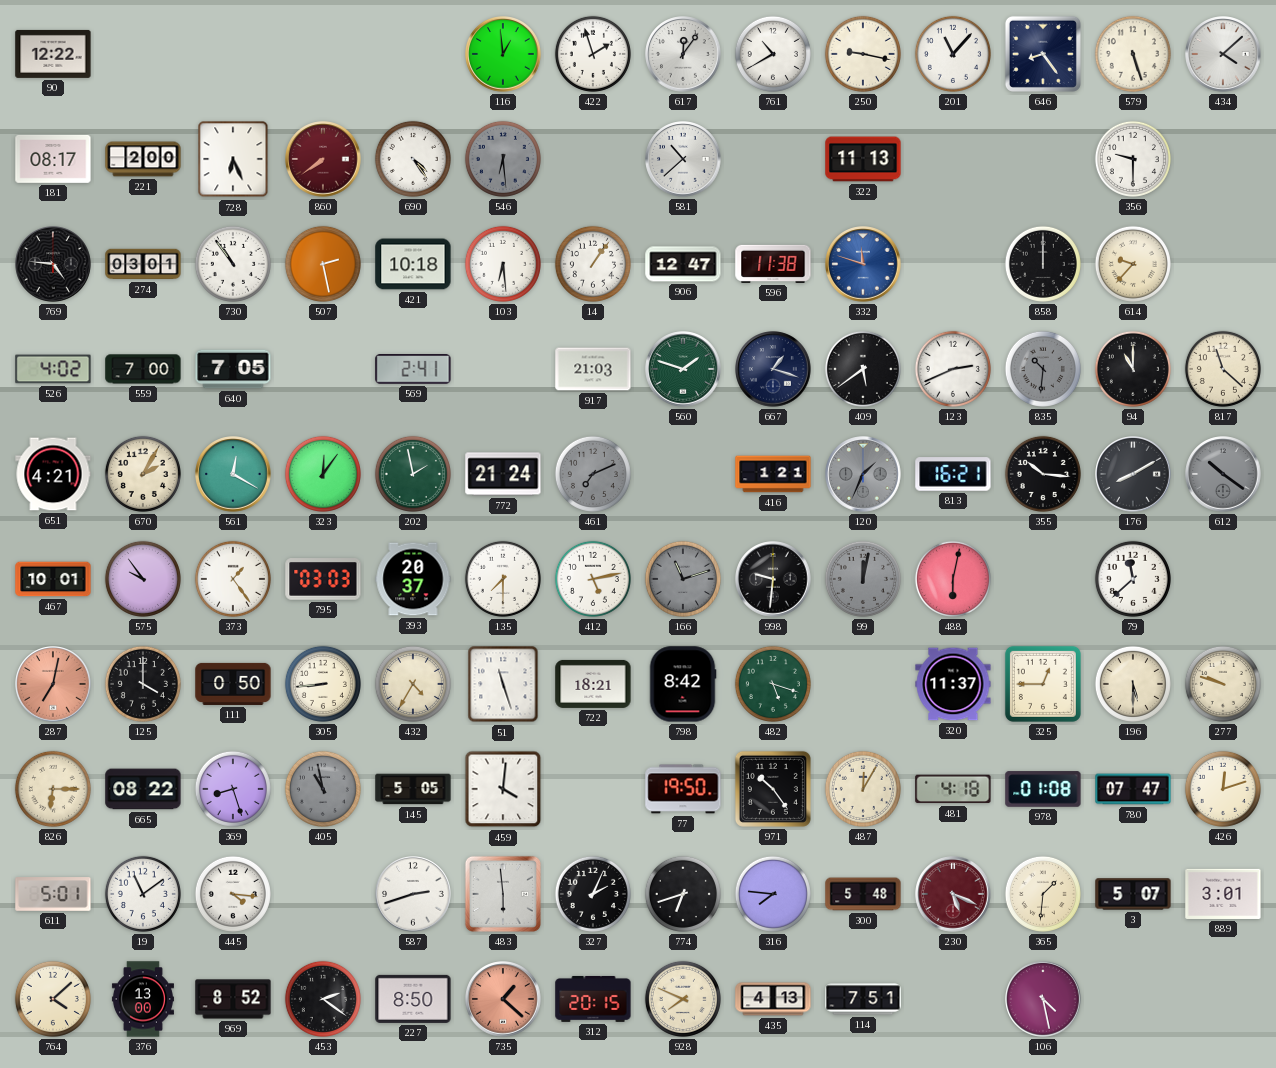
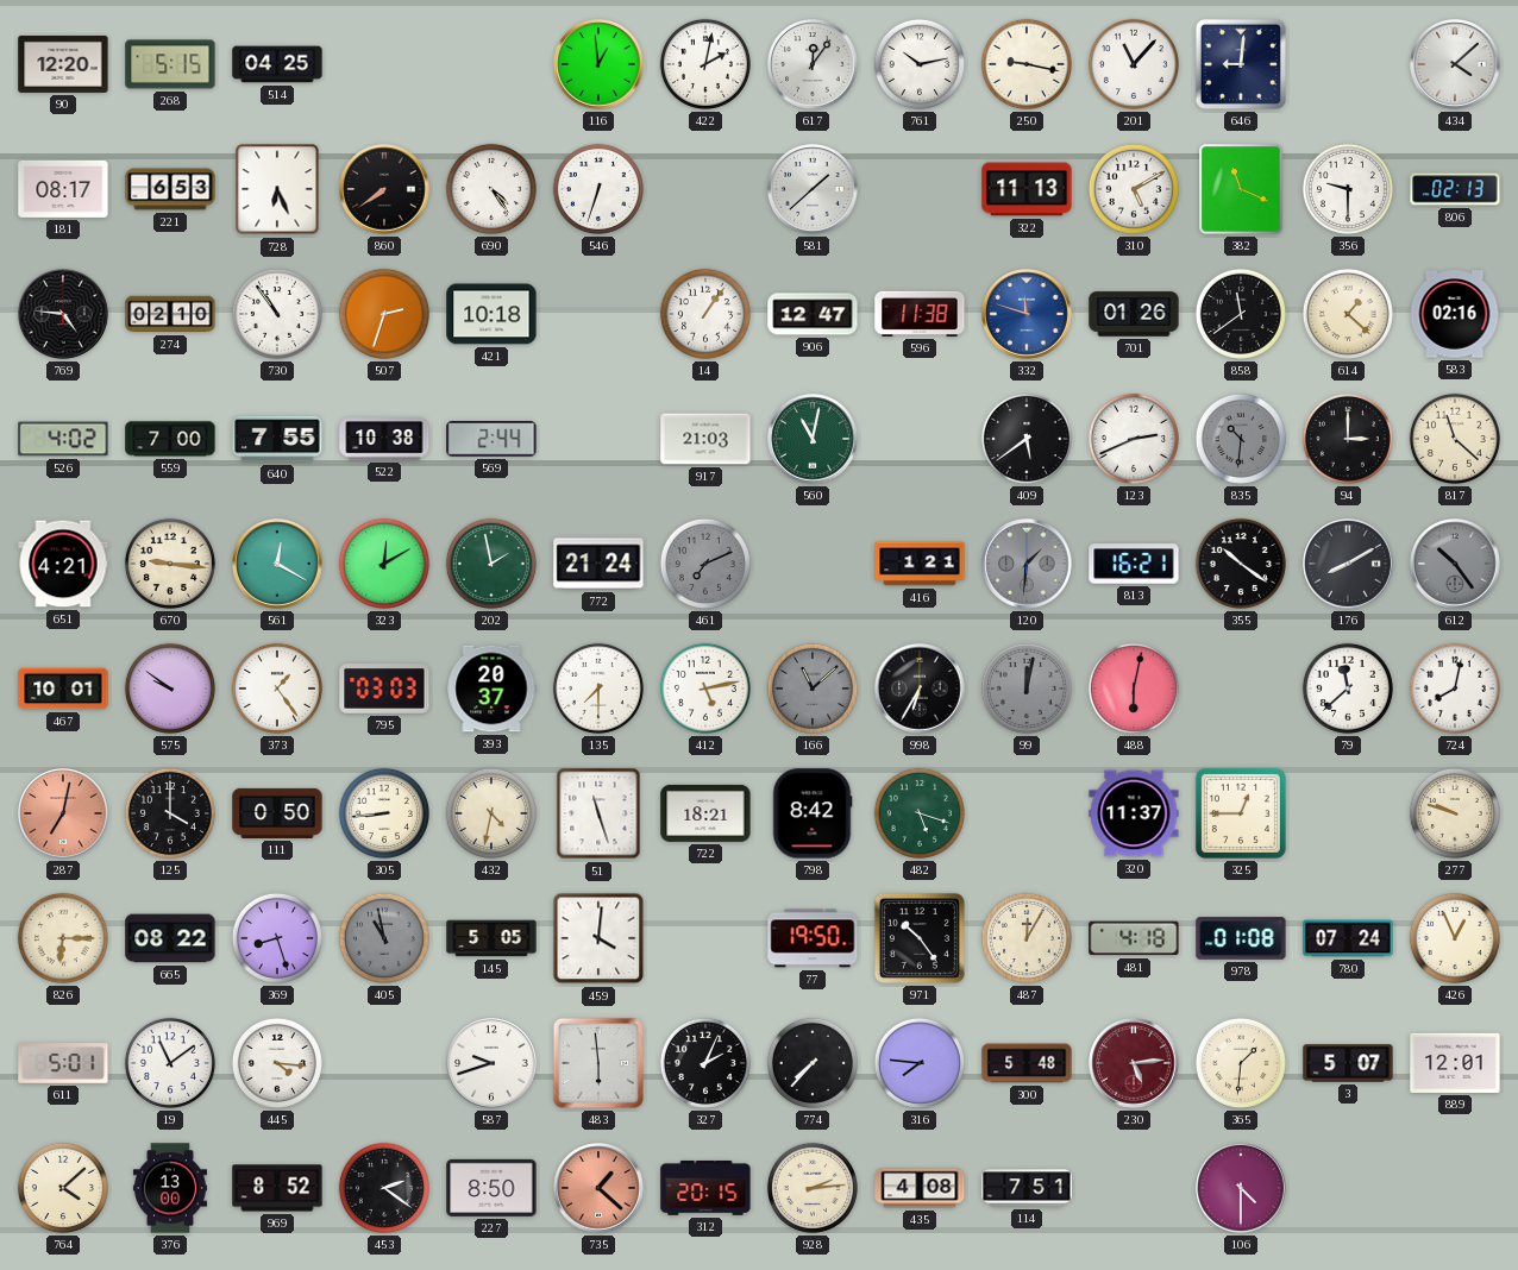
90: 12:22 -> 12:20 (63, 64)
268: none -> 5:15 (170, 64)
514: none -> 04:25 (277, 64)
422: 1:57 -> 2:02 (705, 64)
761: 10:40 -> 10:13 (920, 64)
646: 8:24 -> 9:01 (1241, 64)
579: 5:27 -> none (1133, 54)
221: 2:00 -> 6:53 (170, 189)
860 dial: burgundy -> black (384, 189)
546: 6:29 -> 6:33 (598, 189)
546 dial: grey -> white (598, 189)
581: 10:38 -> 1:38 (813, 189)
310: none -> 5:10 (1134, 189)
382: none -> 11:19 (1241, 189)
806: none -> 02:13 (1455, 189)
274: 03:01 -> 02:10 (170, 314)
507: 2:28 -> 2:33 (384, 314)
103: 6:29 -> none (503, 264)
701: none -> 01:26 (1134, 314)
858: 12:00 -> 11:39 (1241, 314)
614: 9:37 -> 1:22 (1348, 314)
583: none -> 02:16 (1455, 314)
640: 7:05 -> 7:55 (277, 439)
522: none -> 10:38 (384, 439)
569: 2:41 -> 2:44 (491, 439)
560: 1:48 -> 11:02 (813, 439)
667: 1:18 -> none (773, 369)
94: 11:00 -> 3:00 (1348, 439)
670: 2:05 -> 9:16 (170, 564)
323: 12:06 -> 12:10 (384, 564)
120: 1:34 -> 1:31 (1027, 564)
355: 10:16 -> 10:21 (1241, 564)
612: 10:21 -> 10:24 (1455, 564)
575: 9:54 -> 9:51 (170, 689)
166: 11:12 -> 11:08 (813, 689)
998: 9:31 -> 6:35 (920, 689)
724: none -> 8:02 (1455, 689)
432: 4:35 -> 4:32 (491, 813)
196: 5:30 -> none (1133, 684)
780: 07:47 -> 07:24 (1348, 938)
426: 12:12 -> 12:56 (1455, 938)
587: 2:42 -> 9:42 (491, 1063)
774: 6:42 -> 7:37 (813, 1063)
230: 5:19 -> 5:14 (1134, 1063)
889: 3:01 -> 12:01 (1455, 1063)
928: 7:49 -> 2:14 (813, 1188)
435: 4:13 -> 4:08 (920, 1188)
106: 4:28 -> 4:30 (1241, 1188)
